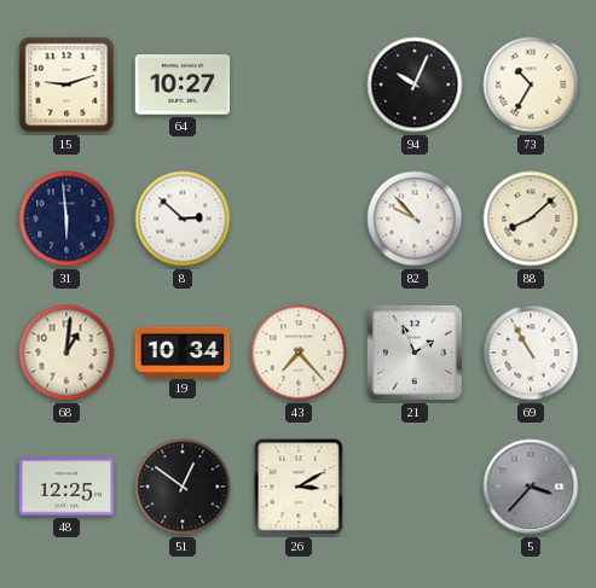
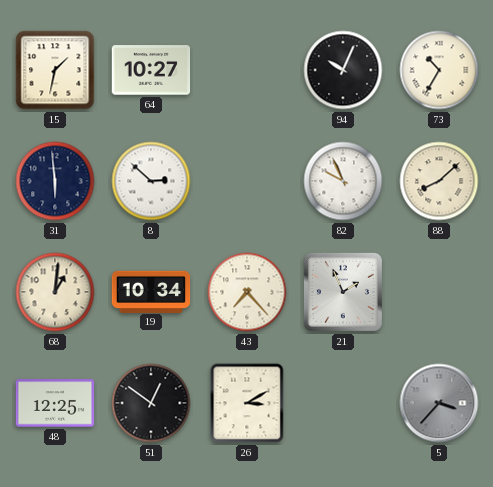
15: 9:12 -> 1:32 (55, 70)
82: 9:53 -> 9:56 (343, 181)
69: 10:55 -> none (531, 353)
